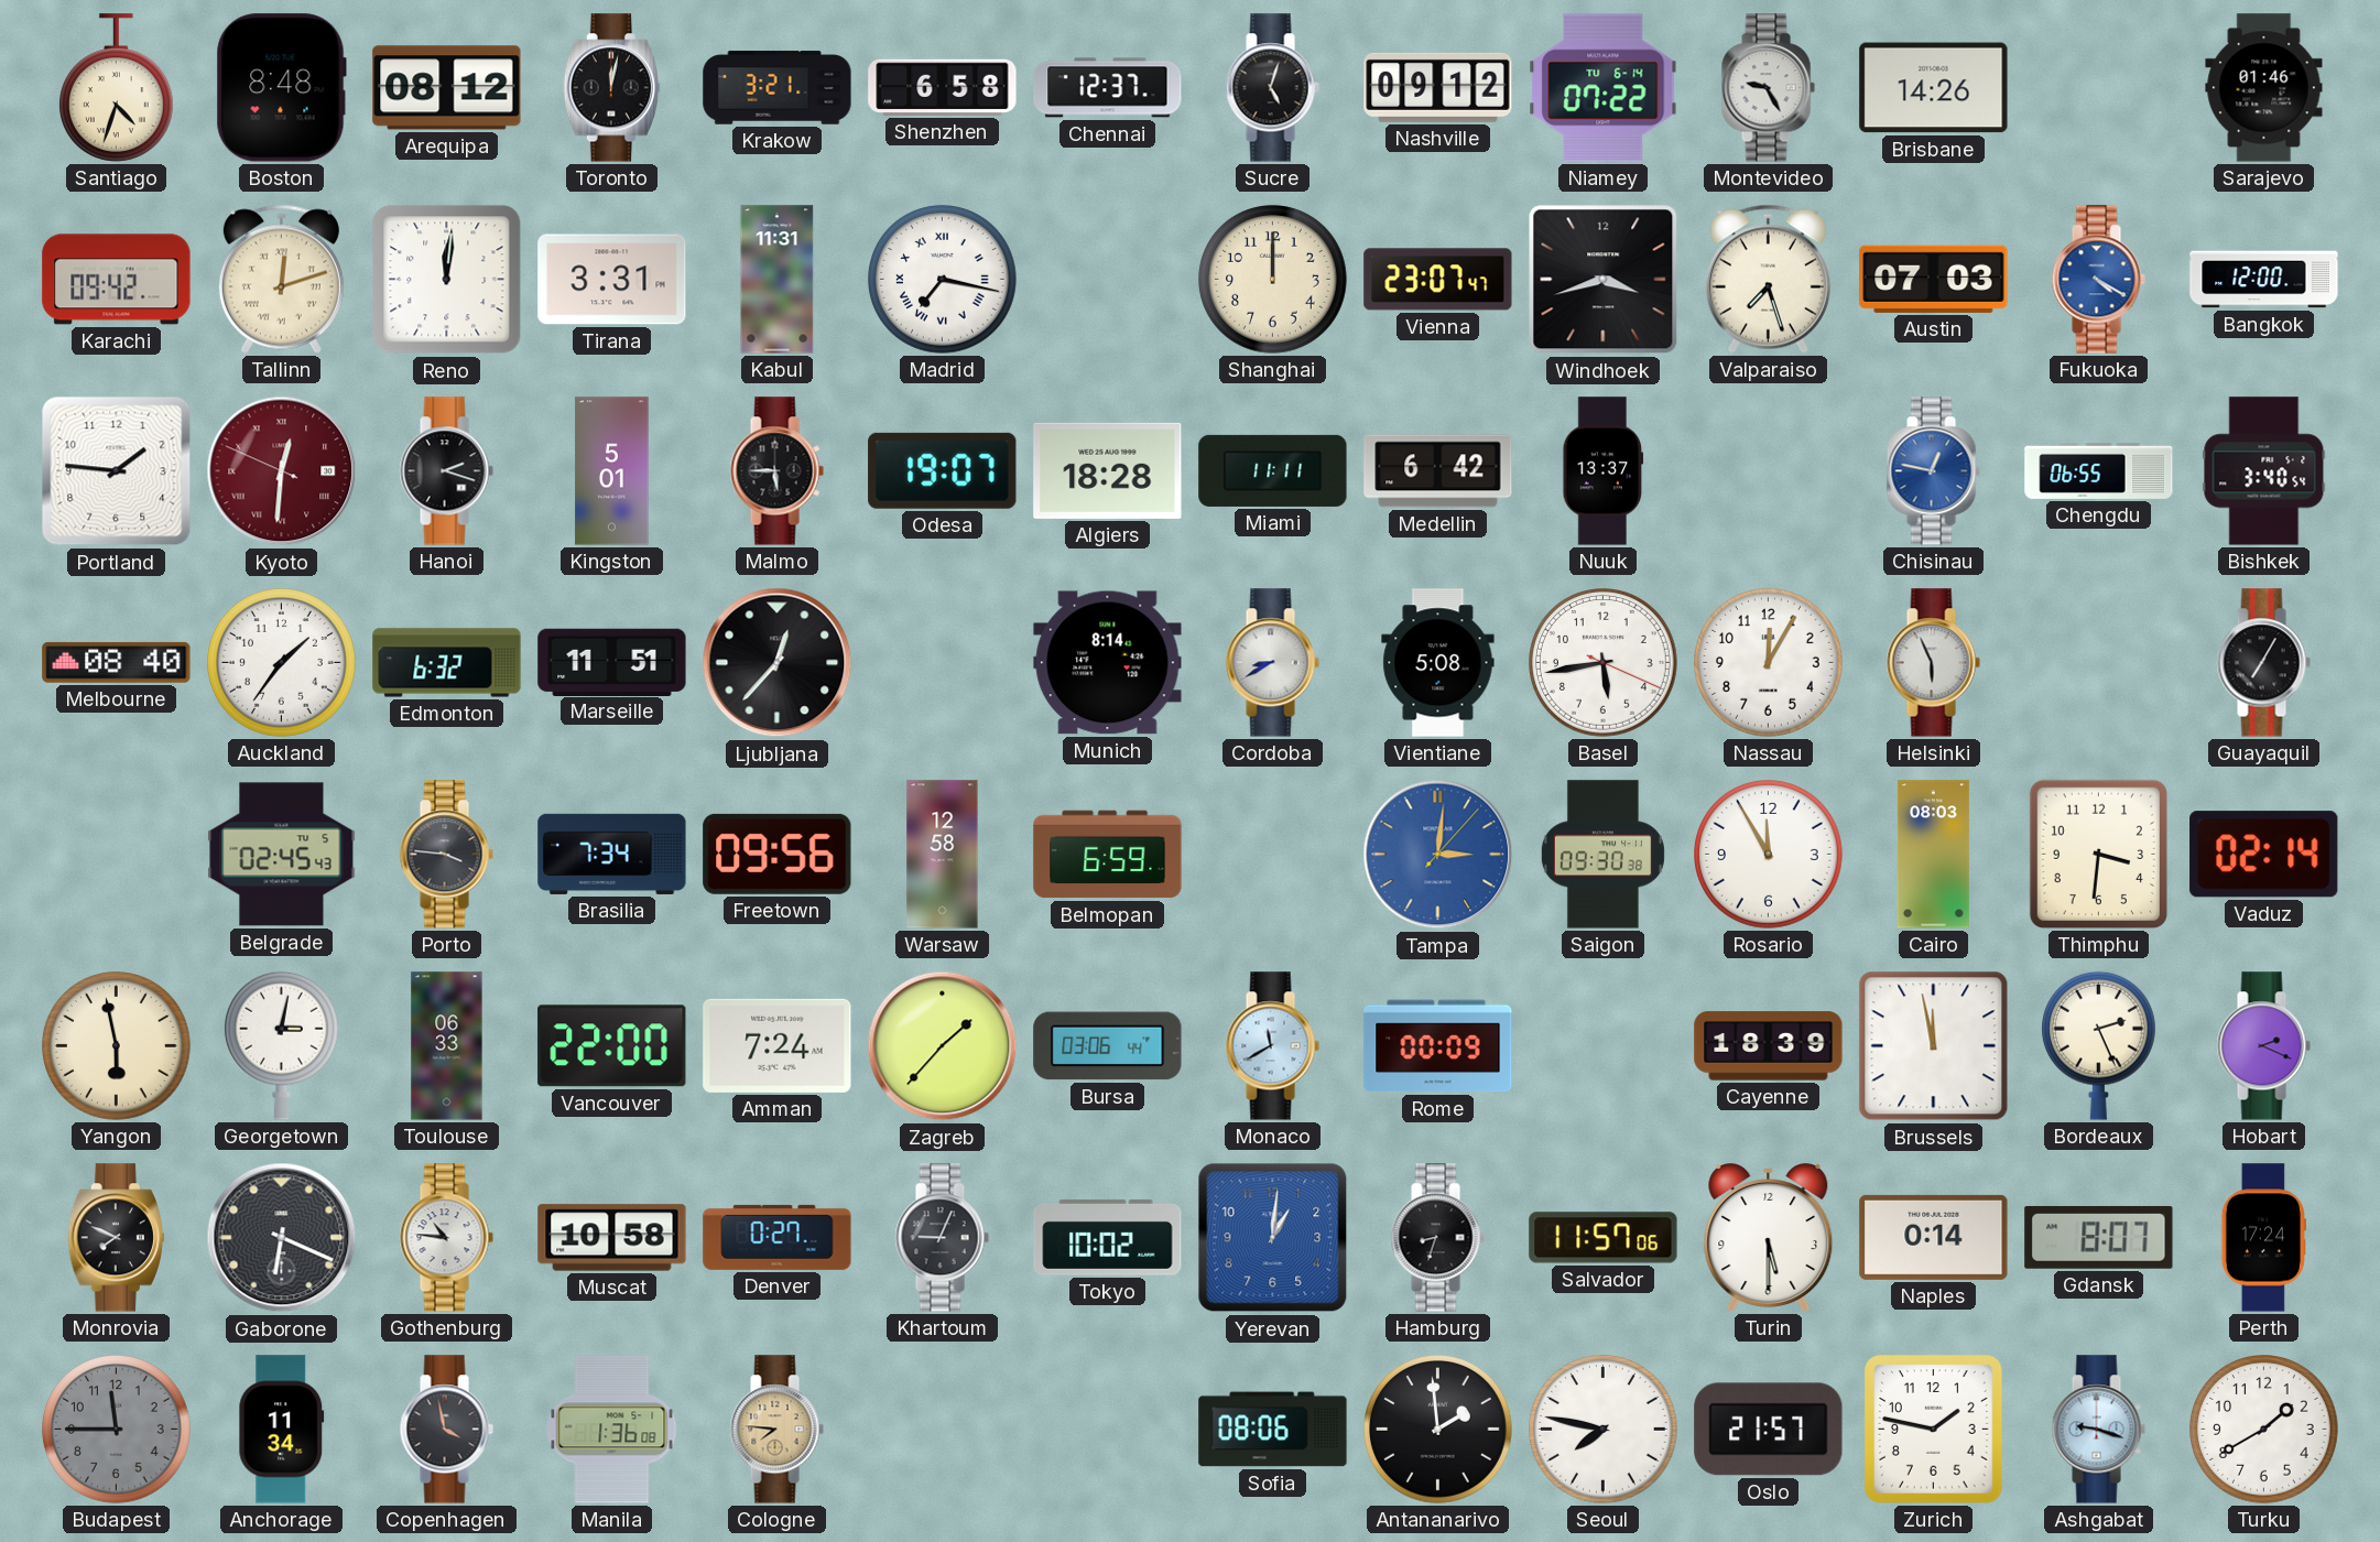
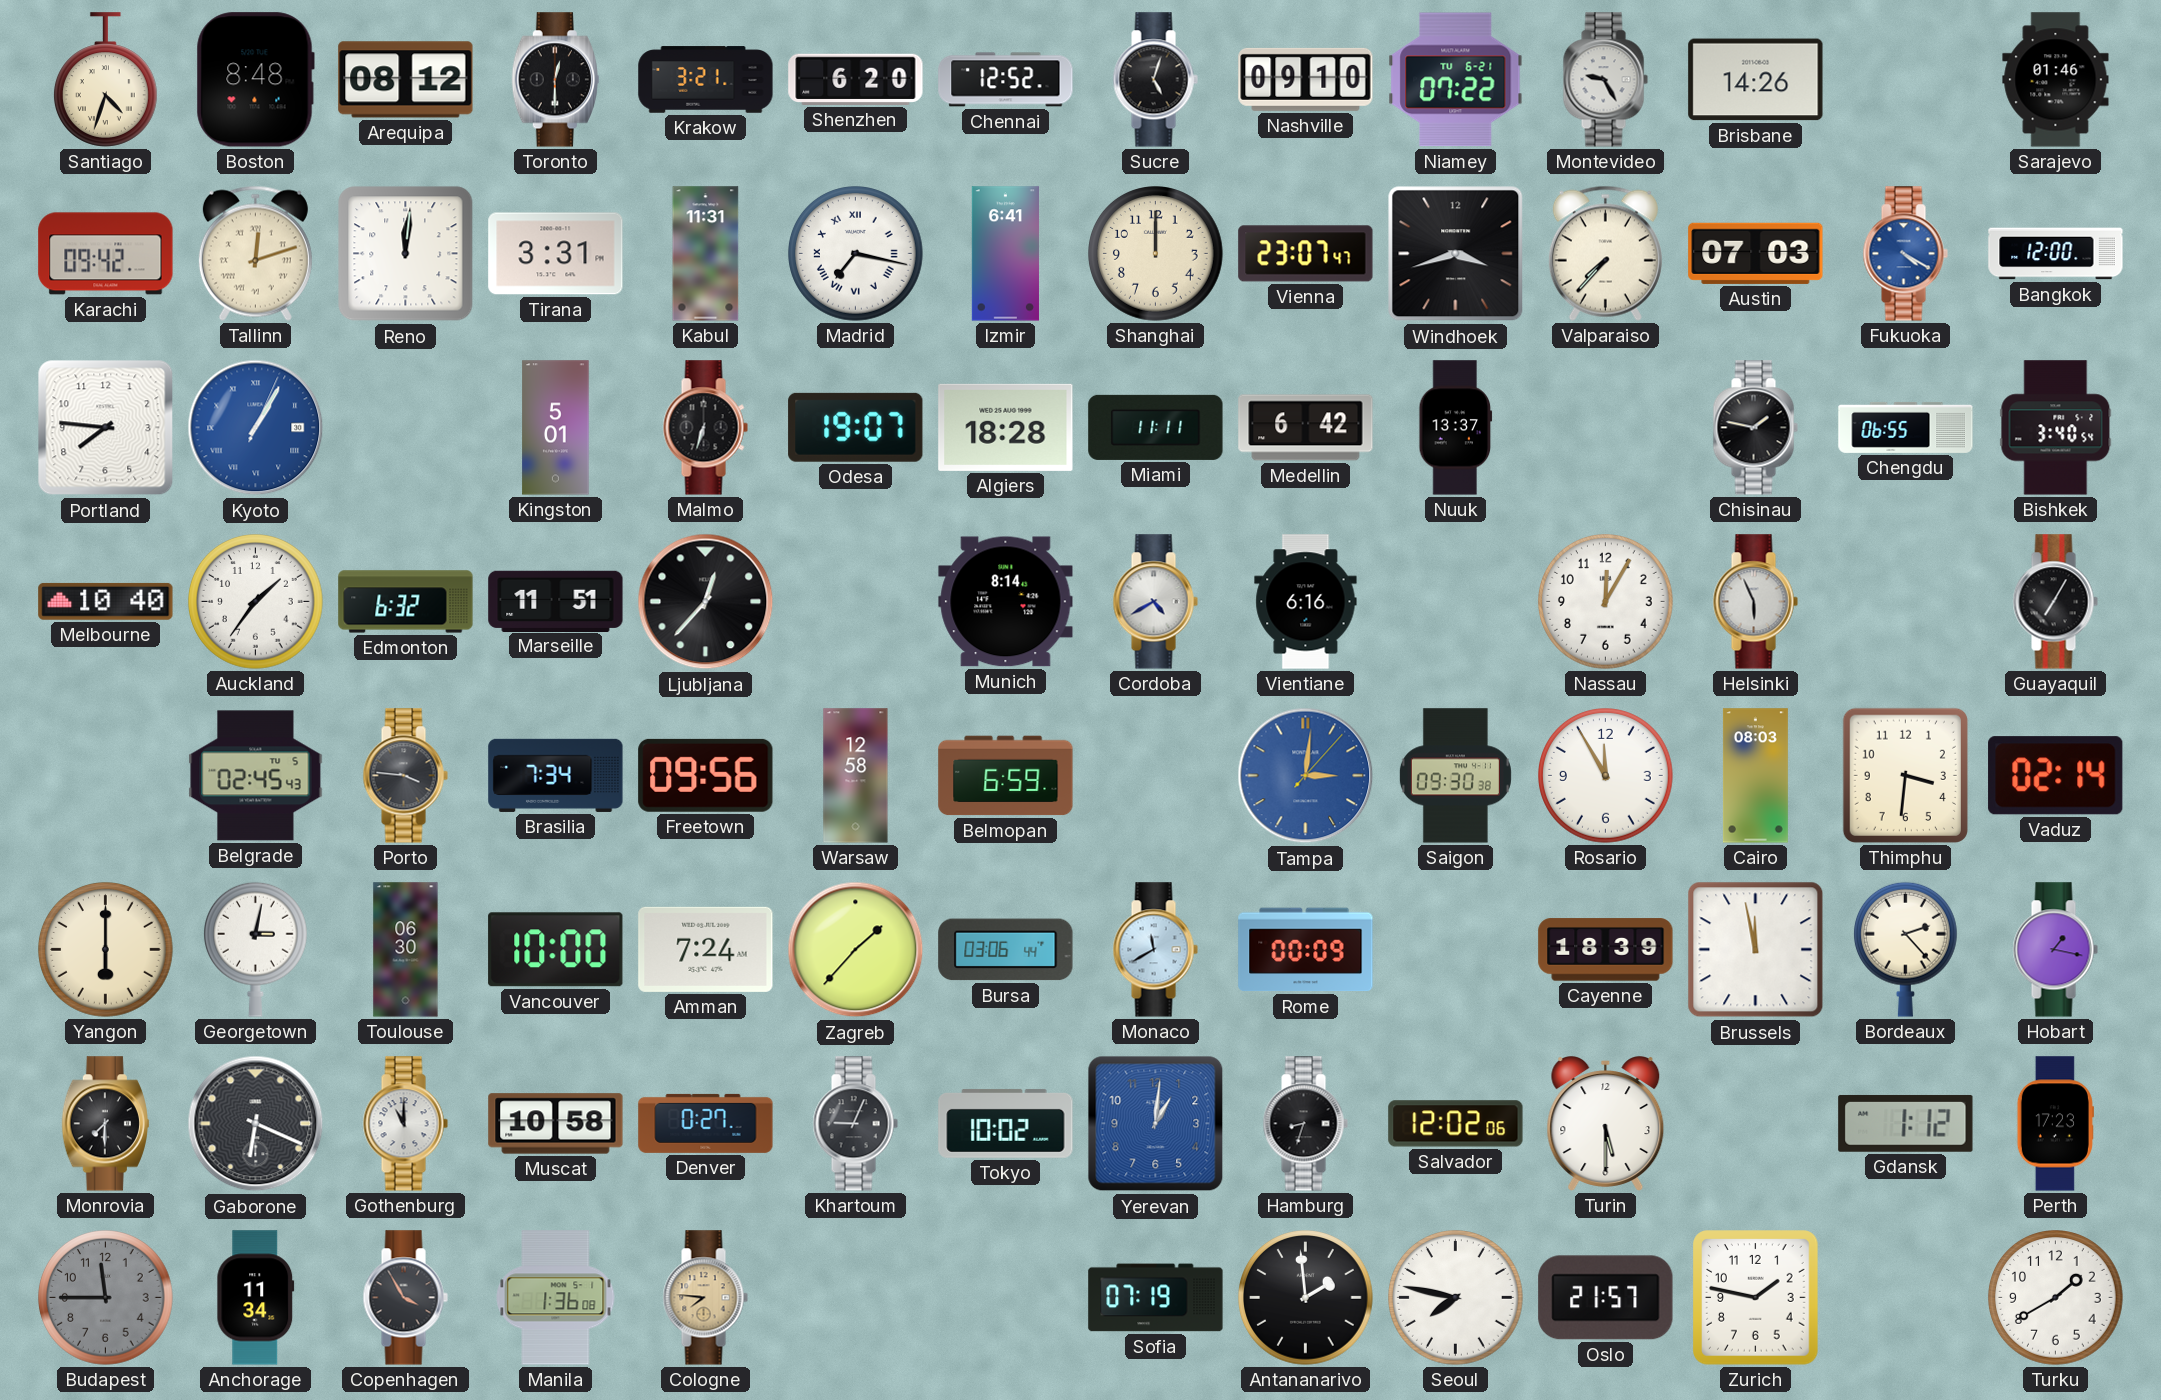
Toronto: 12:02 -> 12:30 (555, 80)
Shenzhen: 6:58 -> 6:20 (856, 79)
Chennai: 12:37 -> 12:52 (1006, 80)
Nashville: 09:12 -> 09:10 (1306, 79)
Niamey date: TU 6-14 -> TU 6-21 (1456, 80)
Izmir: none -> 6:41 (1005, 254)
Valparaiso: 7:27 -> 7:37 (1605, 253)
Portland: 1:46 -> 7:46 (106, 428)
Kyoto: 12:30 -> 1:05 (256, 428)
Kyoto dial: burgundy -> blue (256, 428)
Hanoi: 2:18 -> none (446, 471)
Malmo: 5:45 -> 6:33 (705, 428)
Chisinau: 12:47 -> 1:47 (1755, 428)
Chisinau dial: blue -> black (1755, 428)
Melbourne: 08:40 -> 10:40 (106, 601)
Cordoba: 8:40 -> 4:40 (1155, 602)
Vientiane: 5:08 -> 6:16 (1306, 602)
Basel: 5:43 -> none (1604, 663)
Yangon: 5:58 -> 6:00 (106, 950)
Toulouse: 06:33 -> 06:30 (406, 950)
Vancouver: 22:00 -> 10:00 (556, 950)
Bordeaux: 2:26 -> 2:23 (1905, 949)
Hobart: 2:19 -> 1:17 (2055, 950)
Monrovia: 7:49 -> 7:30 (105, 1124)
Gothenburg: 10:46 -> 11:00 (405, 1124)
Salvador: 11:57 -> 12:02 (1456, 1124)
Naples: 0:14 -> none (1934, 1237)
Gdansk: 8:07 -> 1:12 (1906, 1124)
Perth: 17:24 -> 17:23 (2055, 1124)
Copenhagen: 3:58 -> 3:55 (405, 1298)
Sofia: 08:06 -> 07:19 (1156, 1298)
Ashgabat: 9:18 -> none (2098, 1430)
